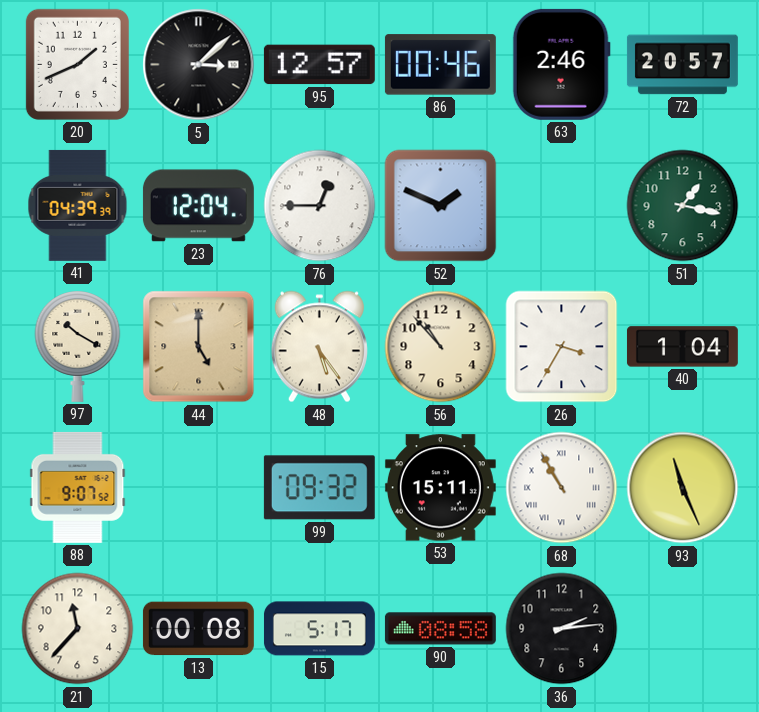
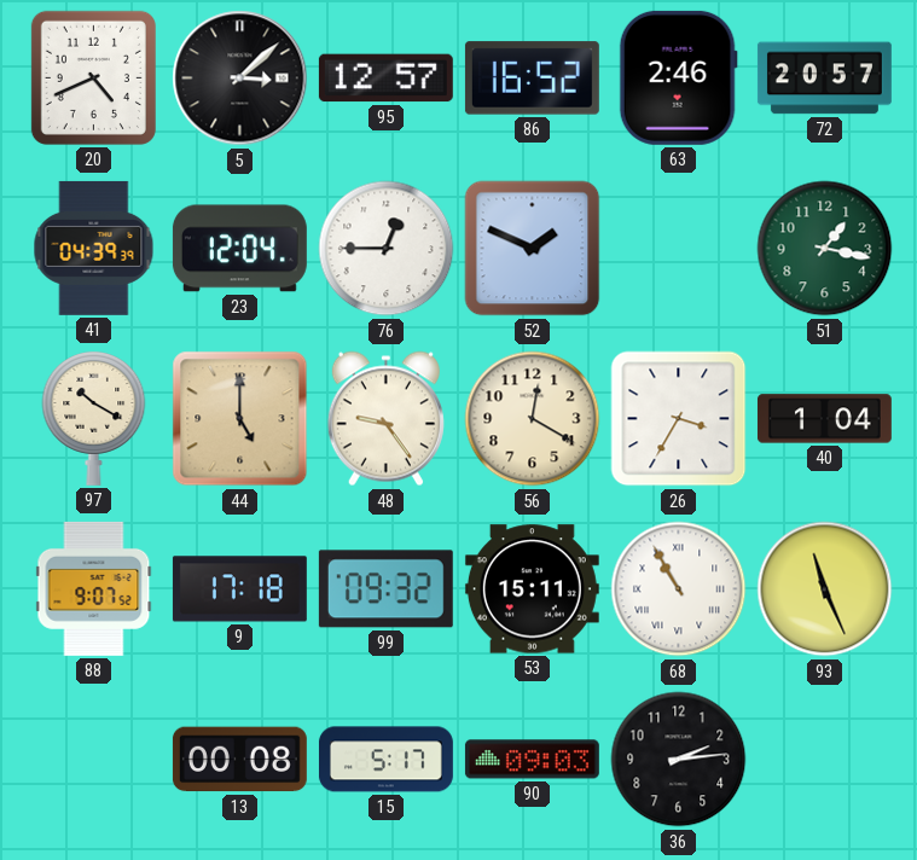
20: 1:41 -> 4:41 (93, 77)
86: 00:46 -> 16:52 (532, 79)
48: 5:24 -> 9:24 (385, 419)
56: 10:53 -> 12:20 (533, 419)
9: none -> 17:18 (239, 589)
21: 11:37 -> none (78, 629)
90: 08:58 -> 09:03 (532, 760)
